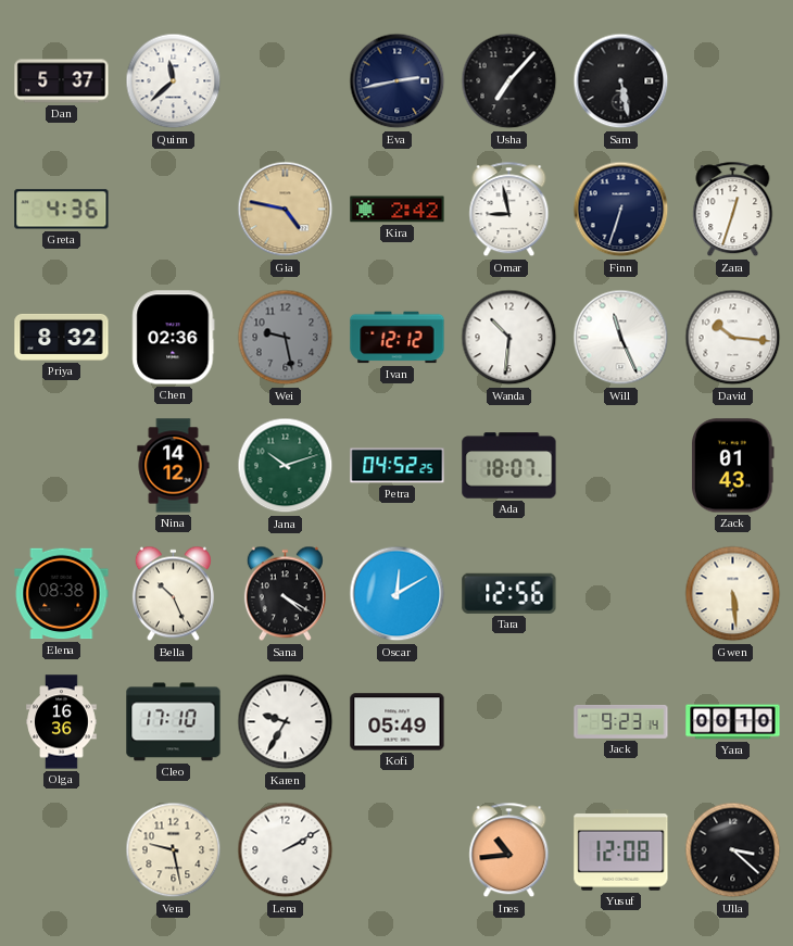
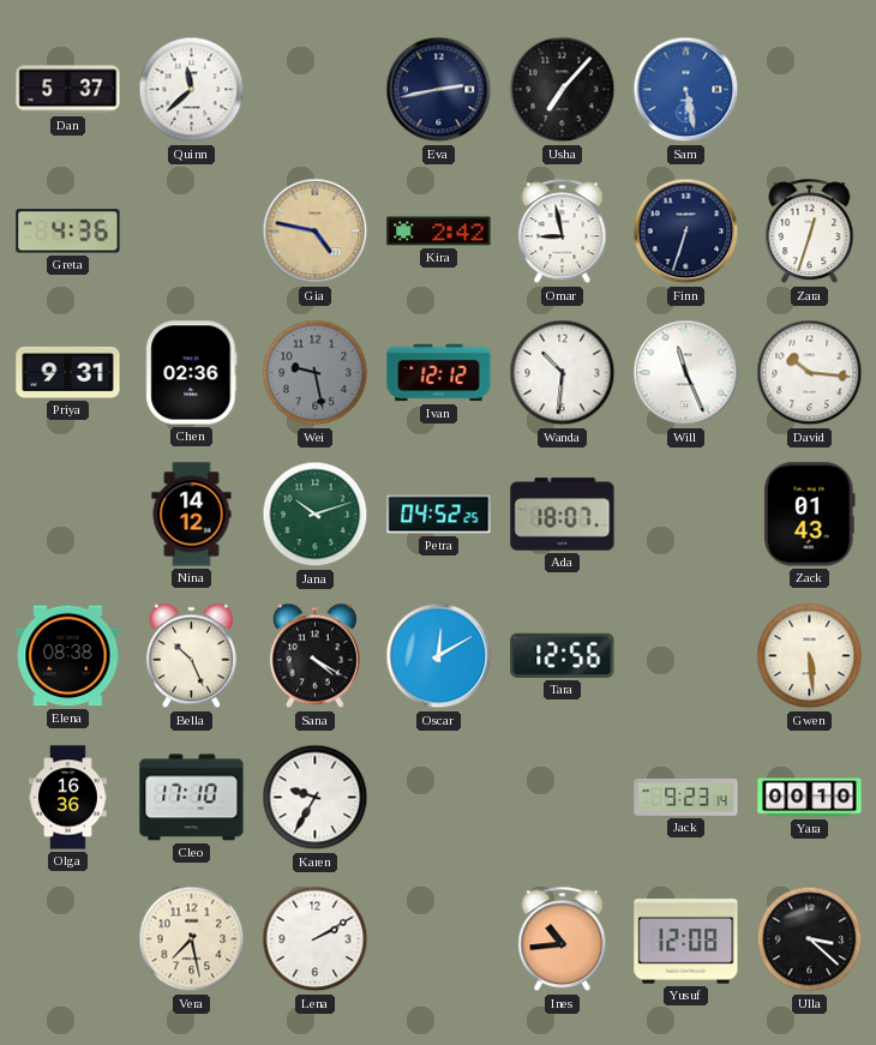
Sam dial: black -> blue (686, 90)
Priya: 8:32 -> 9:31 (68, 372)
Kofi: 05:49 -> none (398, 722)
Vera: 9:28 -> 7:28 (192, 939)
